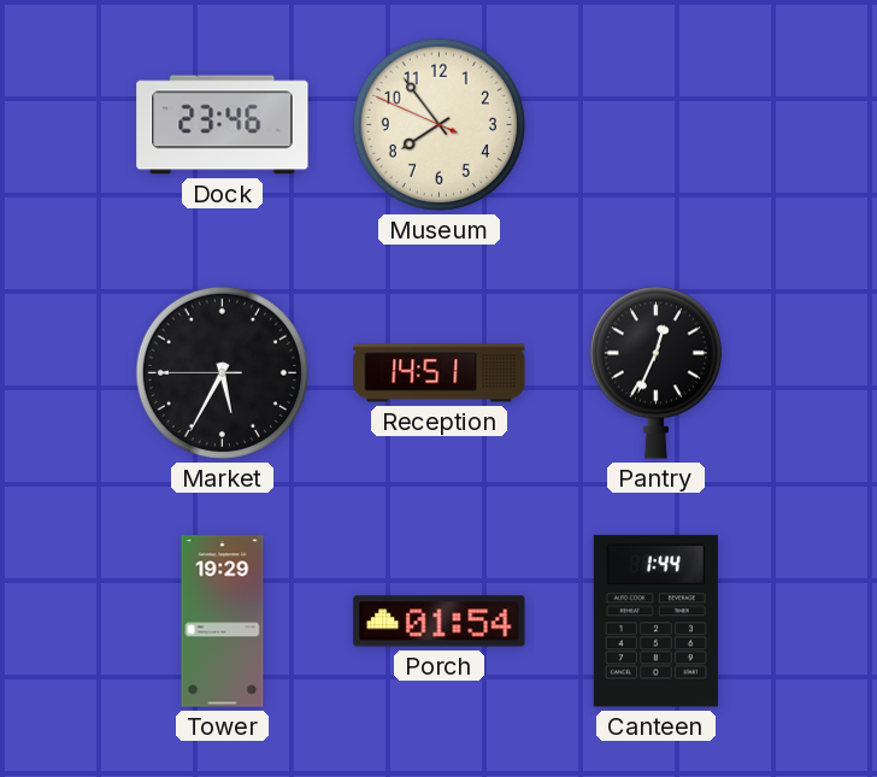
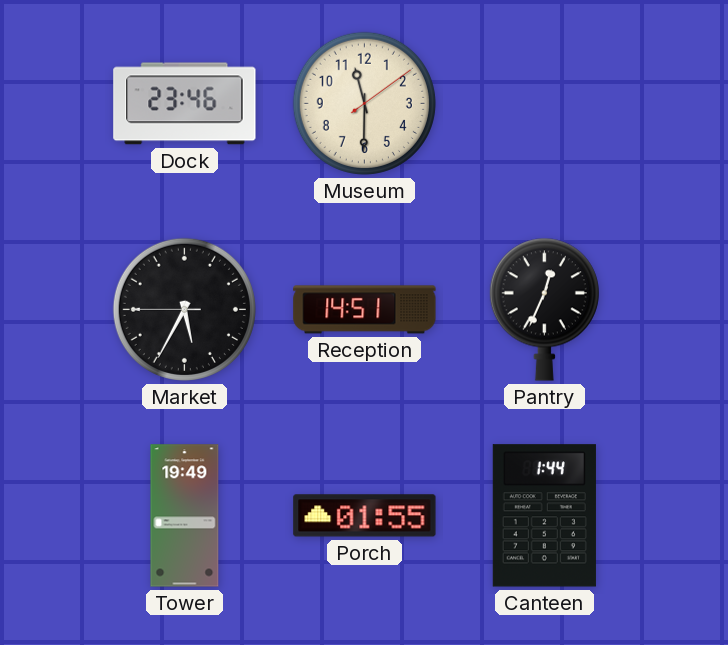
Museum: 7:53 -> 11:30 (364, 103)
Tower: 19:29 -> 19:49 (185, 516)
Porch: 01:54 -> 01:55 (365, 516)
